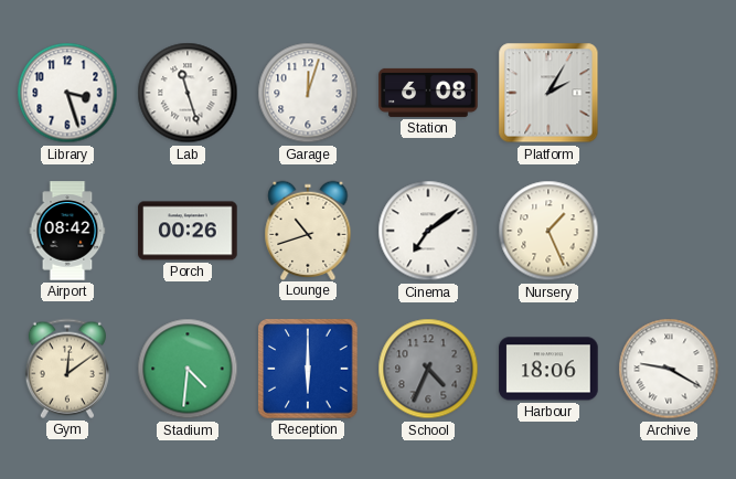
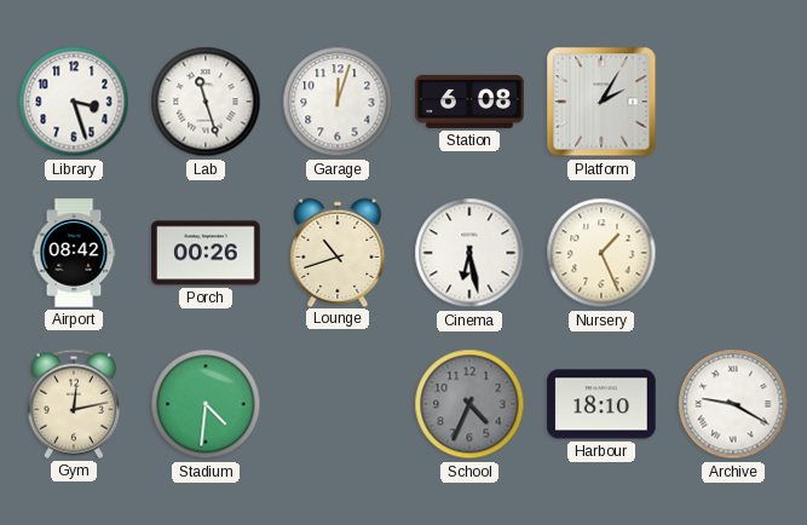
Cinema: 7:09 -> 6:28 (469, 253)
Gym: 12:09 -> 12:13 (74, 404)
Reception: 6:00 -> none (308, 369)
Harbour: 18:06 -> 18:10 (601, 404)
